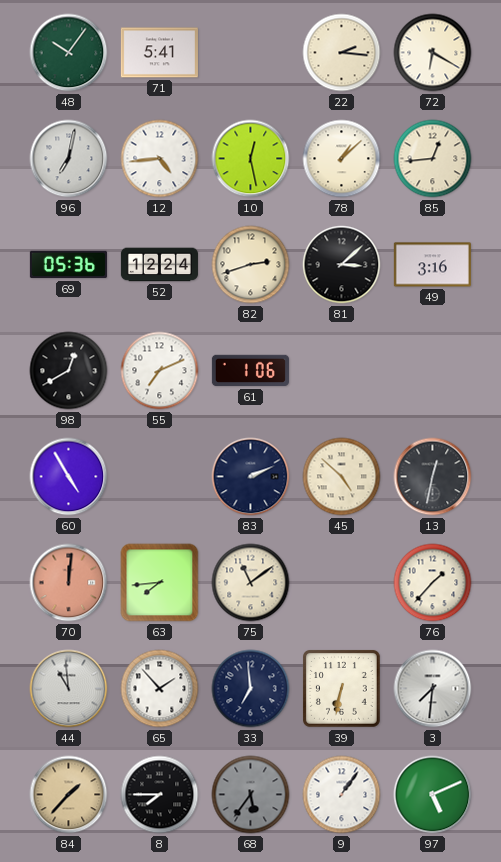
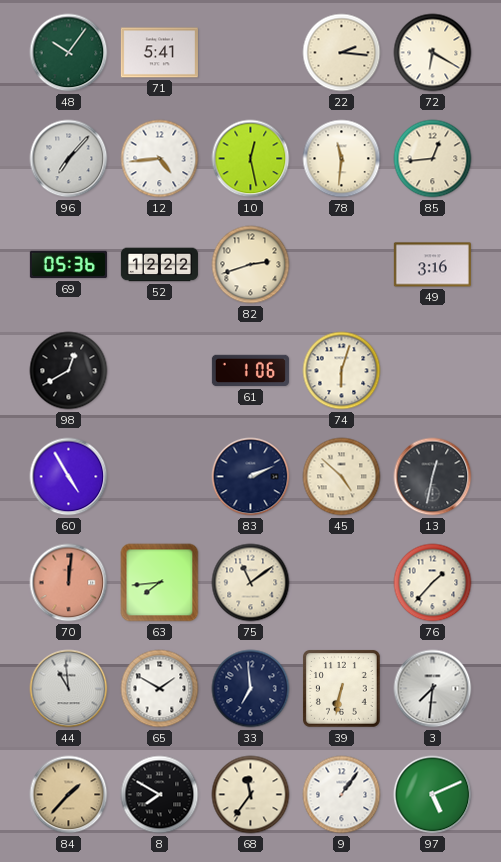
96: 7:02 -> 7:07 (69, 159)
78: 1:08 -> 11:31 (342, 159)
52: 12:24 -> 12:22 (159, 265)
81: 3:08 -> none (342, 265)
55: 7:11 -> none (160, 371)
74: none -> 6:03 (342, 371)
65: 1:53 -> 1:50 (160, 689)
8: 7:45 -> 7:50 (160, 795)
68: 5:36 -> 11:36 (251, 795)
68 dial: grey -> cream (251, 795)
